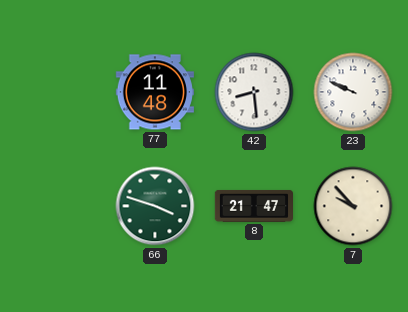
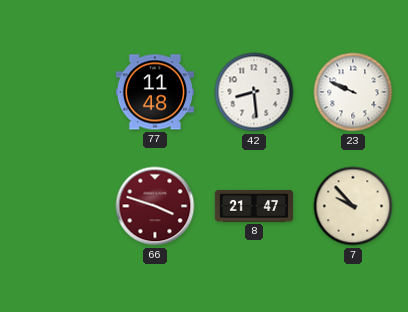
66 dial: green -> burgundy (155, 206)
